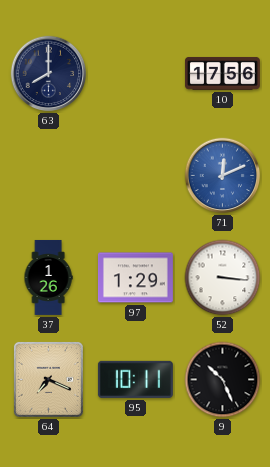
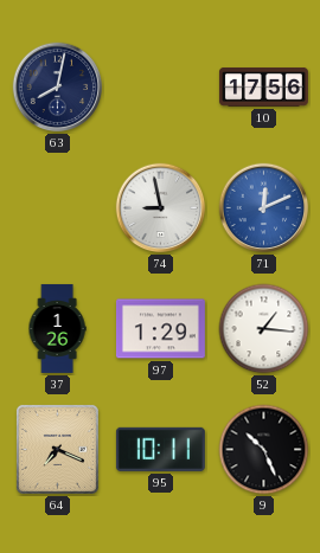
63: 8:00 -> 8:02 (58, 88)
74: none -> 8:58 (161, 208)
52: 3:16 -> 1:16 (264, 329)
